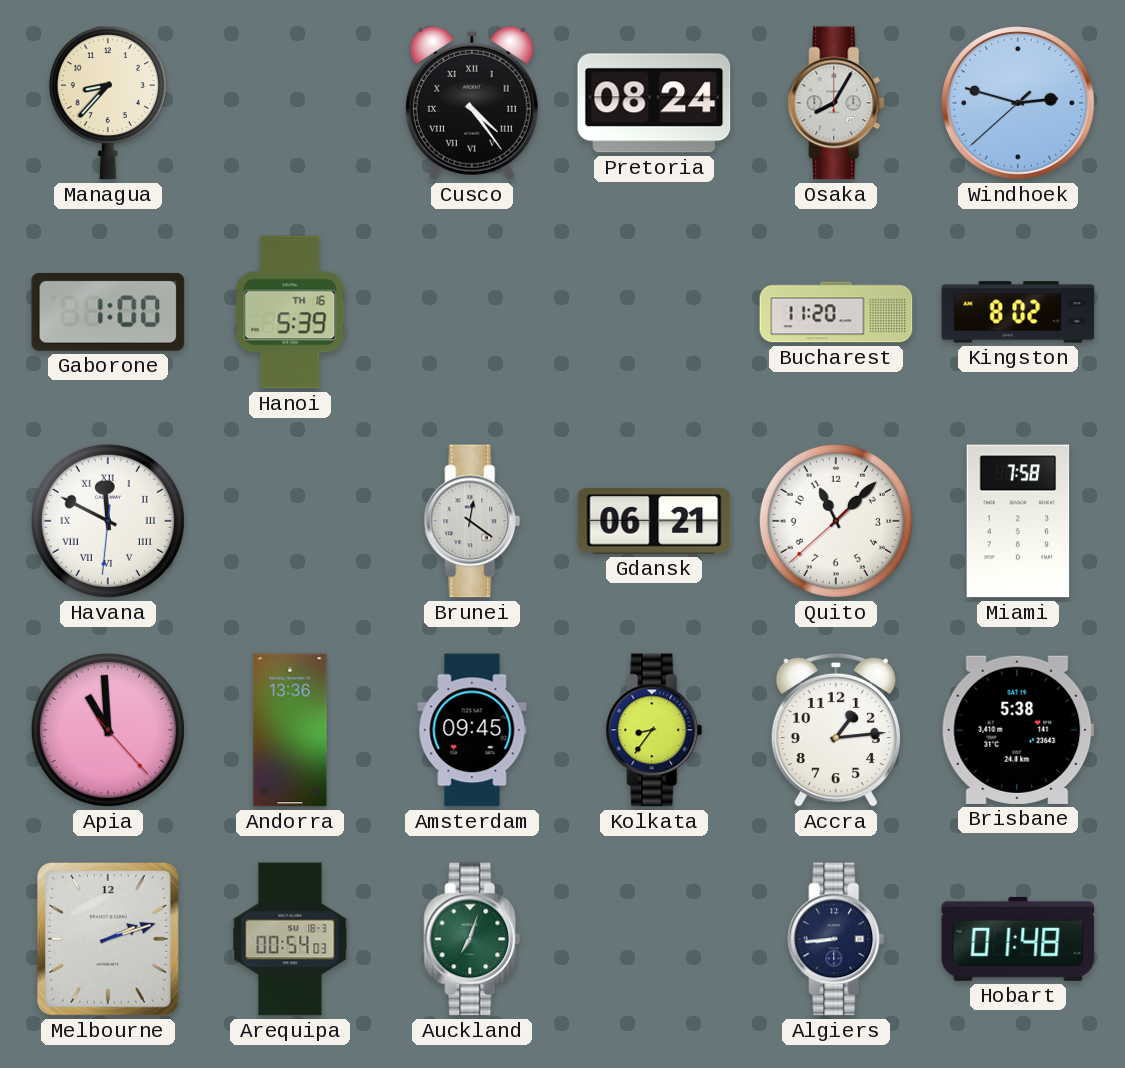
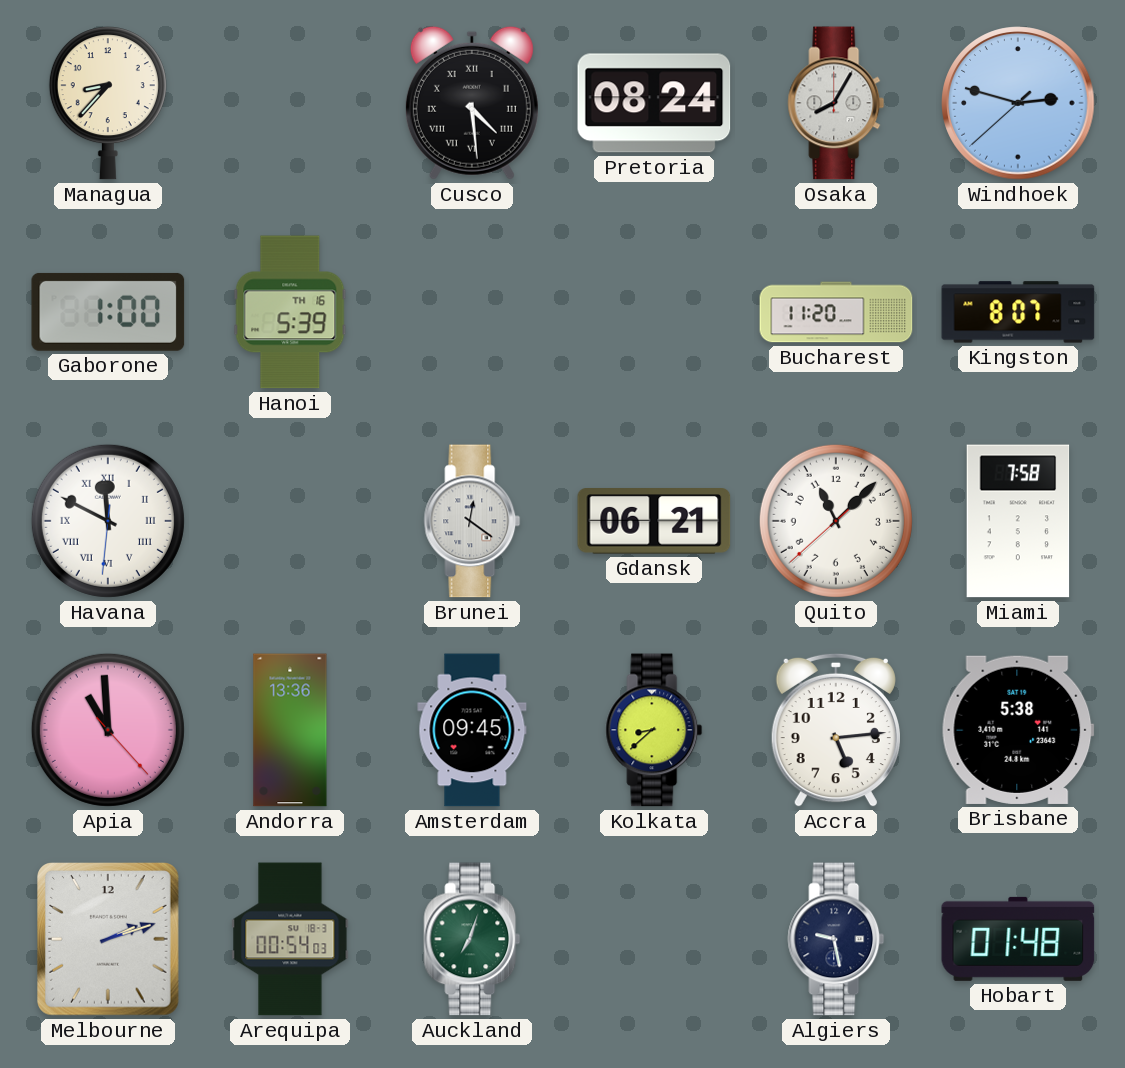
Cusco: 4:24 -> 4:29 (472, 103)
Kingston: 8:02 -> 8:07 (1018, 312)
Kolkata: 8:36 -> 8:38 (654, 730)
Accra: 1:14 -> 5:14 (836, 730)
Algiers: 8:44 -> 9:28 (836, 939)
